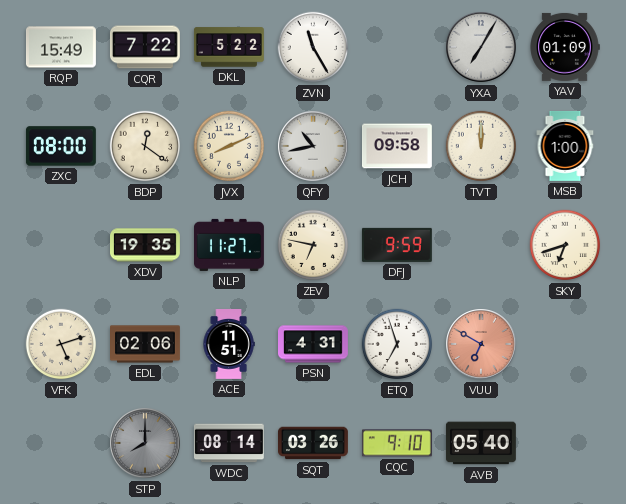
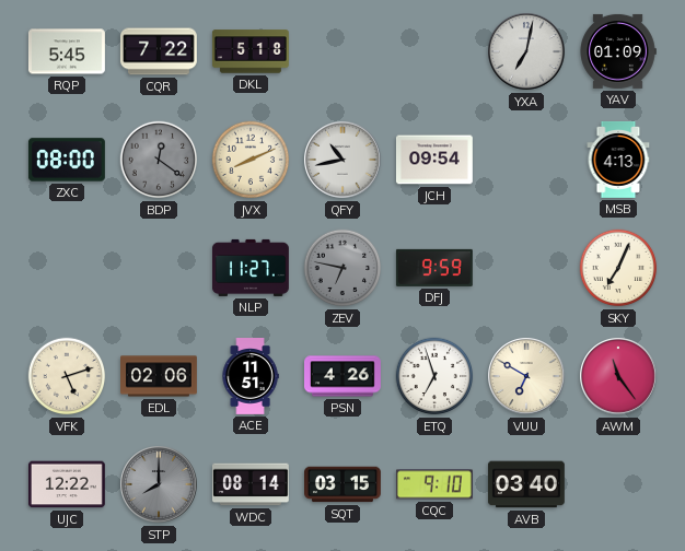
RQP: 15:49 -> 5:45 (67, 51)
DKL: 5:22 -> 5:18 (251, 51)
ZVN: 11:25 -> none (313, 47)
YXA: 7:05 -> 7:02 (526, 51)
BDP dial: cream -> grey (159, 160)
JCH: 09:58 -> 09:54 (434, 160)
TVT: 12:00 -> none (481, 146)
MSB: 1:00 -> 4:13 (618, 160)
XDV: 19:35 -> none (146, 245)
ZEV dial: cream -> grey (342, 268)
SKY: 6:42 -> 7:04 (618, 268)
PSN: 4:31 -> 4:26 (344, 376)
VUU dial: salmon -> cream (526, 376)
AWM: none -> 11:24 (618, 376)
UJC: none -> 12:22 (67, 484)
SQT: 03:26 -> 03:15 (344, 484)
AVB: 05:40 -> 03:40 (526, 484)
